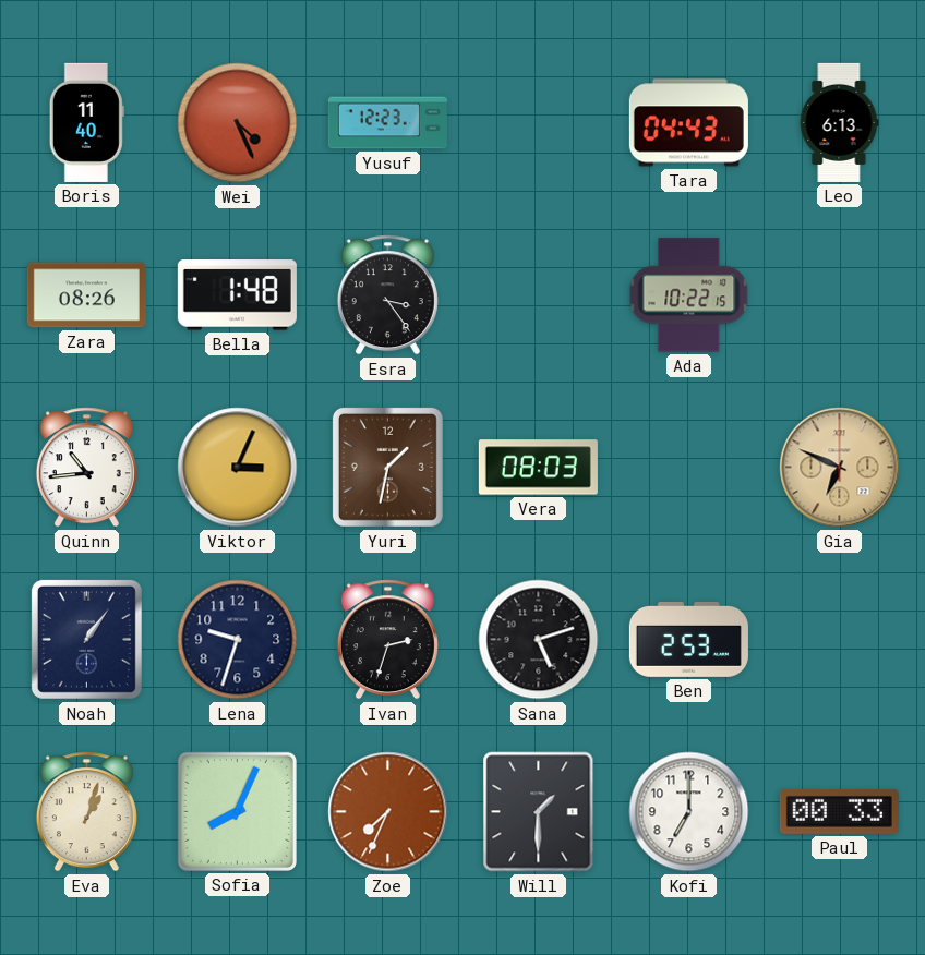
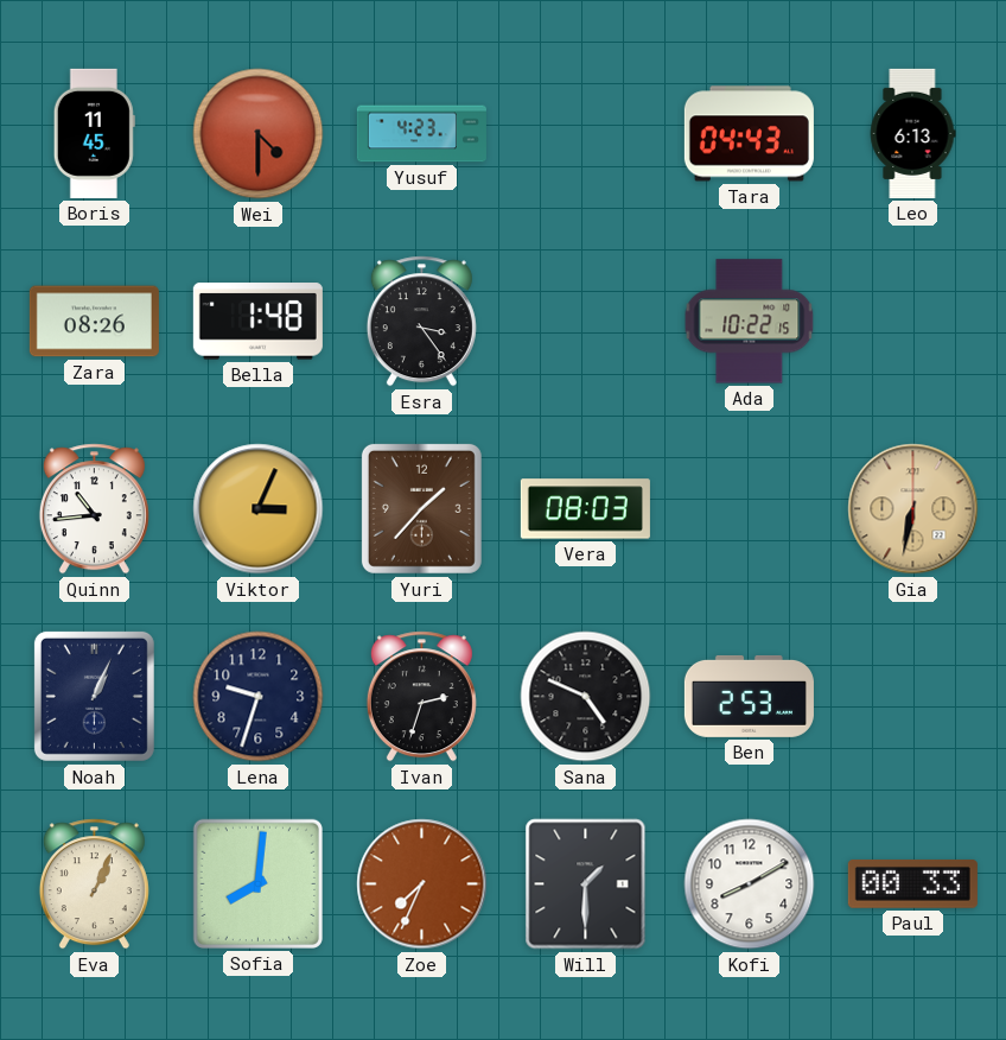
Boris: 11:40 -> 11:45 (94, 133)
Wei: 4:26 -> 4:30 (259, 134)
Yusuf: 12:23 -> 4:23 (421, 134)
Yuri: 1:32 -> 1:37 (421, 508)
Gia: 6:49 -> 6:32 (913, 509)
Noah: 1:06 -> 1:04 (94, 696)
Sana: 5:12 -> 4:49 (586, 697)
Eva: 1:03 -> 1:04 (94, 884)
Sofia: 8:04 -> 8:01 (257, 883)
Kofi: 7:00 -> 8:10 (750, 884)
